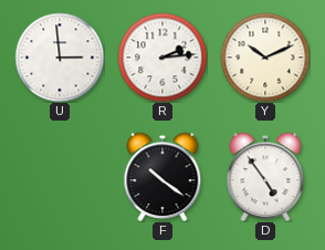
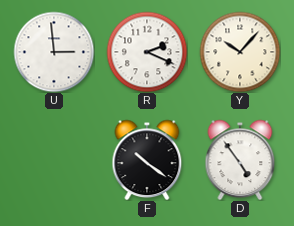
R: 2:14 -> 2:19 (147, 52)
Y: 10:11 -> 10:07 (240, 52)
